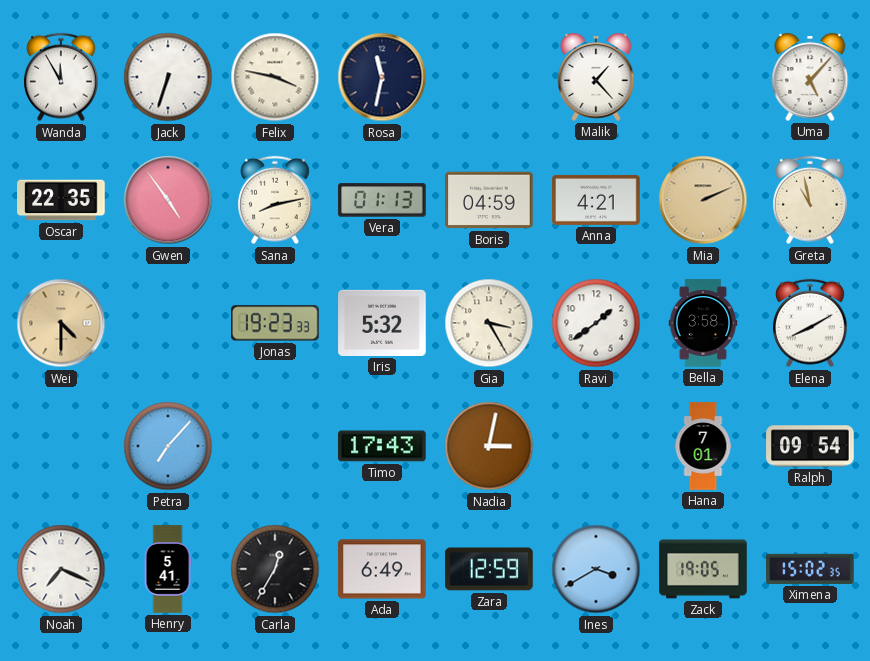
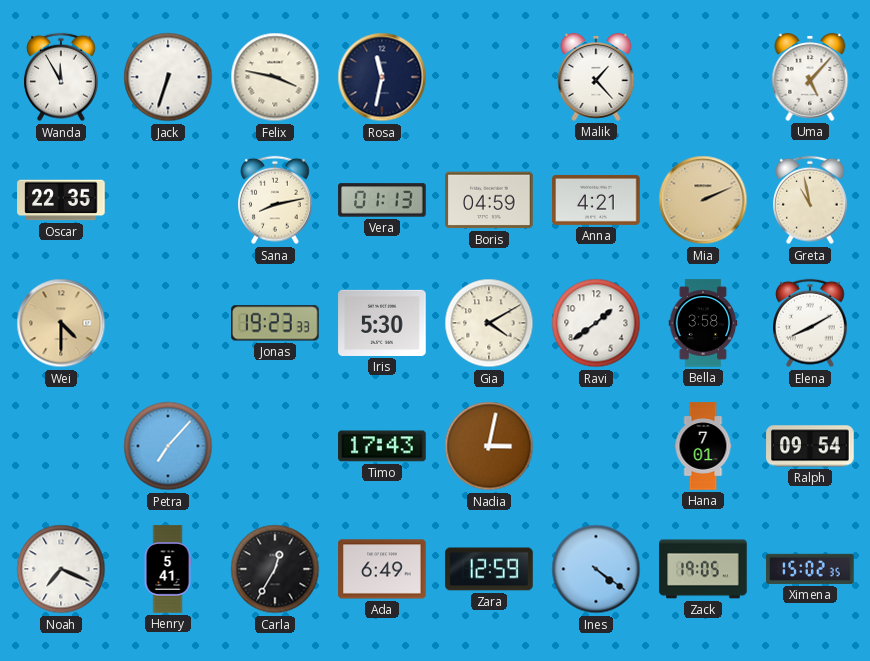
Gwen: 4:54 -> none (168, 200)
Iris: 5:32 -> 5:30 (382, 323)
Gia: 3:25 -> 4:10 (489, 323)
Ines: 3:40 -> 4:21 (596, 569)
